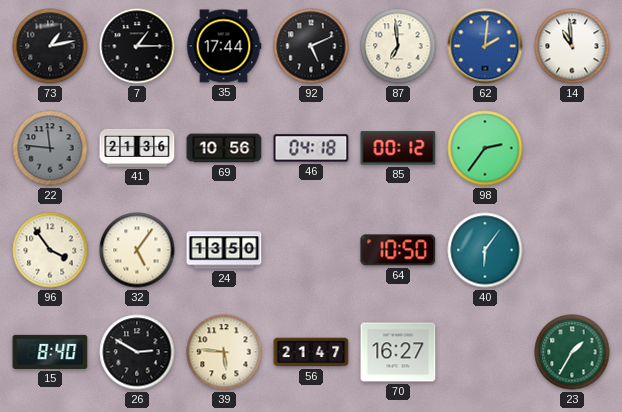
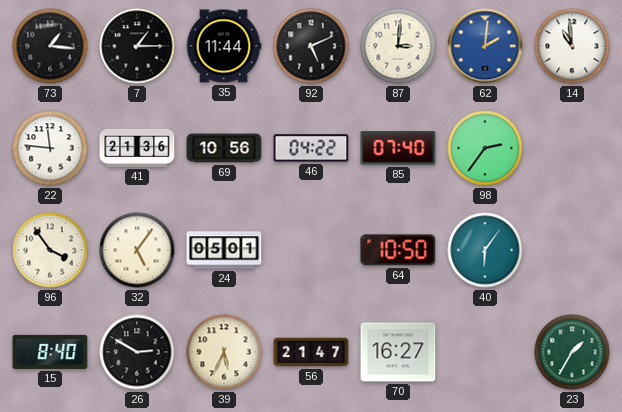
73: 1:13 -> 1:16 (50, 46)
35: 17:44 -> 11:44 (224, 46)
87: 6:59 -> 3:01 (398, 46)
22 dial: grey -> white (50, 148)
46: 04:18 -> 04:22 (311, 148)
85: 00:12 -> 07:40 (398, 148)
24: 13:50 -> 05:01 (224, 250)
39: 5:46 -> 5:34 (224, 352)
